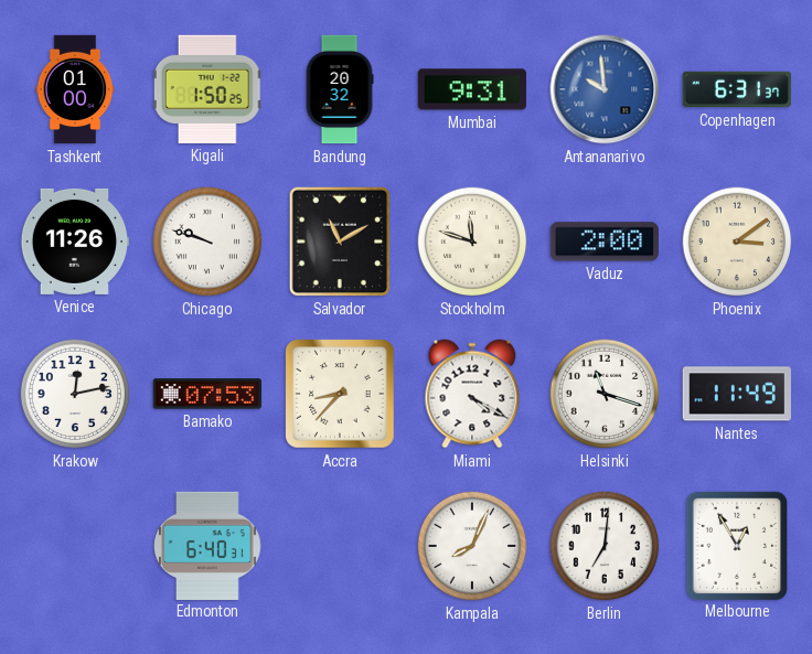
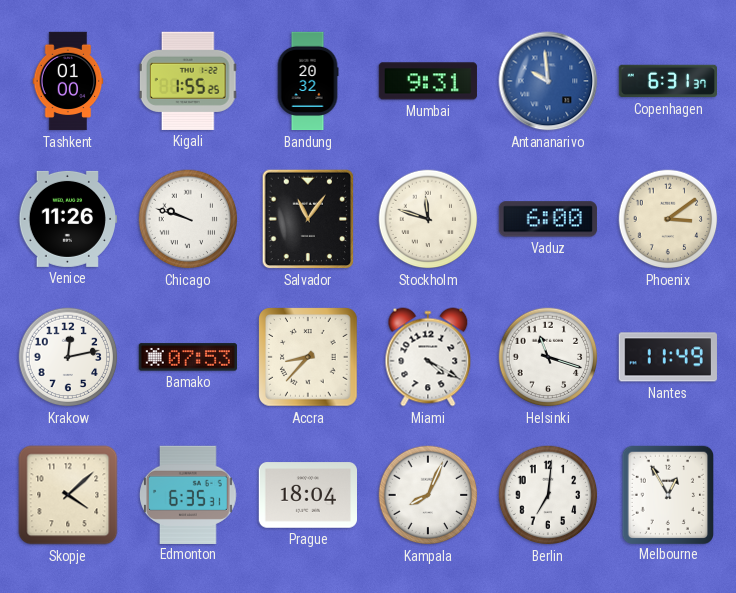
Kigali: 1:50 -> 1:55 (188, 81)
Salvador: 11:10 -> 11:06 (308, 219)
Vaduz: 2:00 -> 6:00 (548, 219)
Skopje: none -> 4:08 (68, 495)
Edmonton: 6:40 -> 6:35 (189, 494)
Prague: none -> 18:04 (307, 495)
